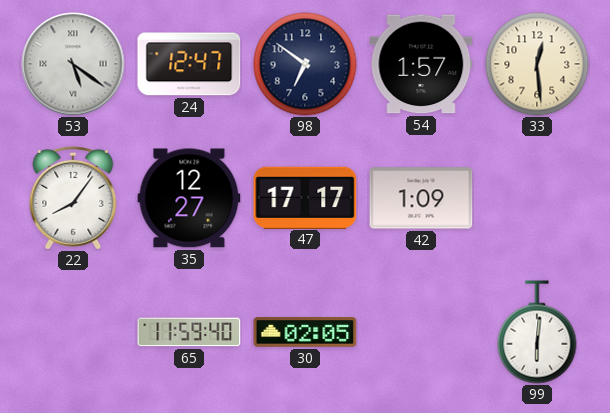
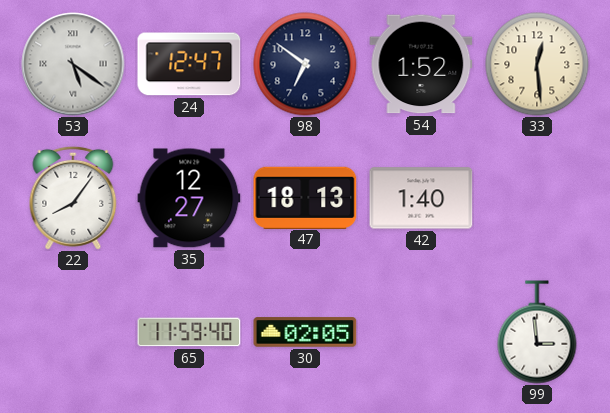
54: 1:57 -> 1:52 (421, 64)
47: 17:17 -> 18:13 (305, 197)
42: 1:09 -> 1:40 (421, 198)
99: 6:01 -> 2:59 (537, 332)
